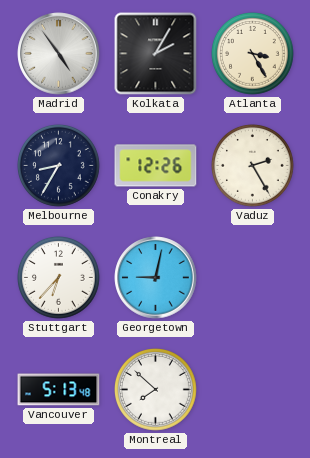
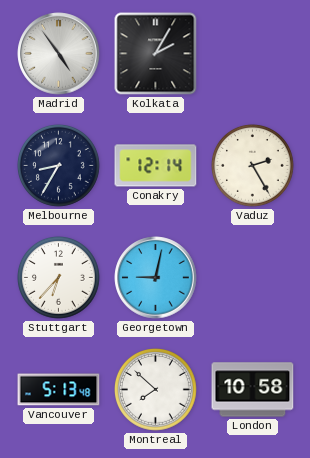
Atlanta: 3:25 -> none (253, 54)
Conakry: 12:26 -> 12:14 (156, 166)
London: none -> 10:58 (253, 390)
